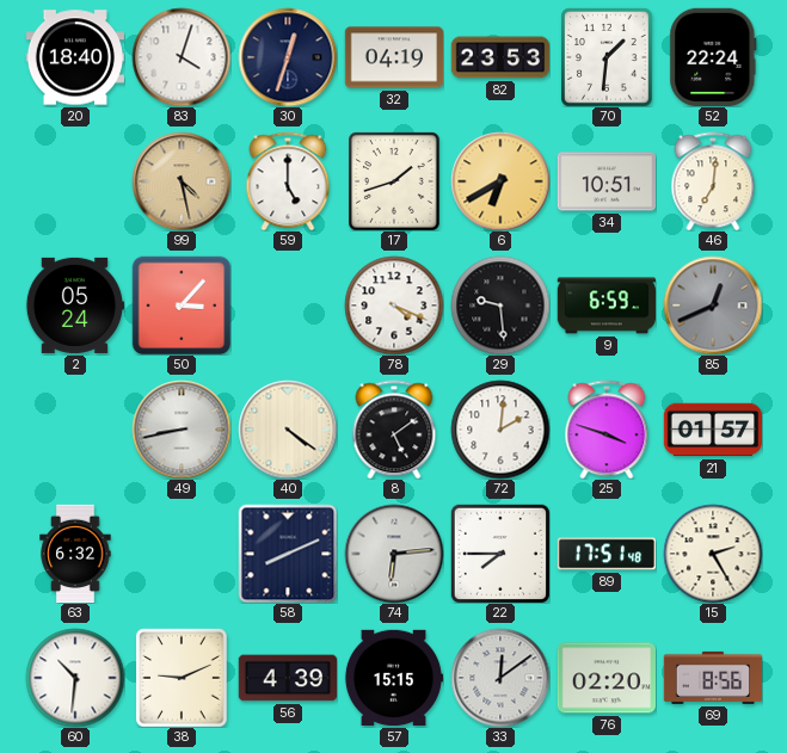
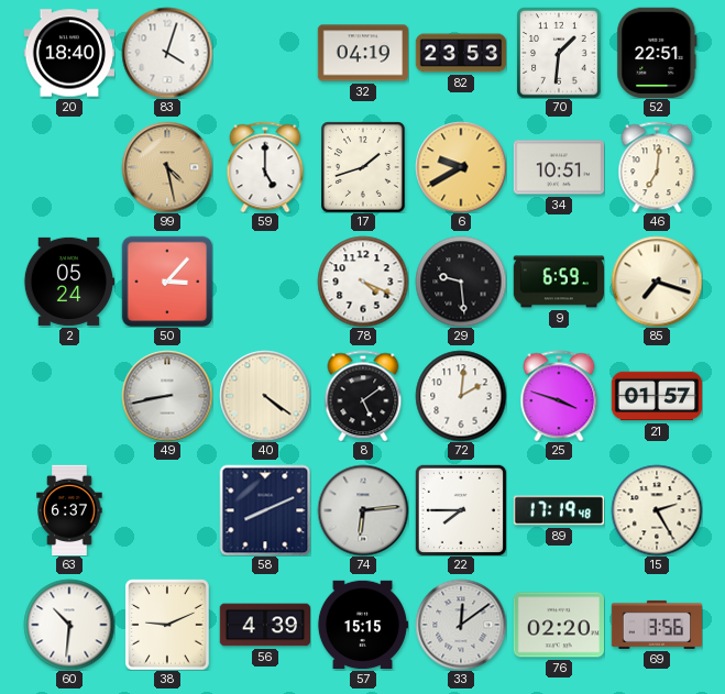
30: 12:33 -> none (288, 57)
52: 22:24 -> 22:51 (657, 52)
6: 6:40 -> 9:40 (461, 167)
85: 12:41 -> 7:18 (657, 282)
85 dial: grey -> cream (657, 282)
63: 6:32 -> 6:37 (69, 510)
89: 17:51 -> 17:19 (559, 510)
69: 8:56 -> 3:56 (657, 625)
